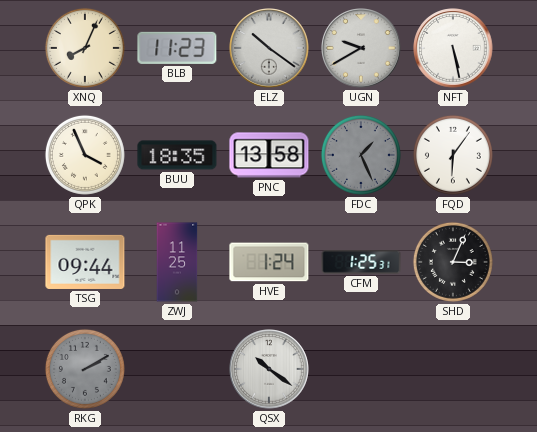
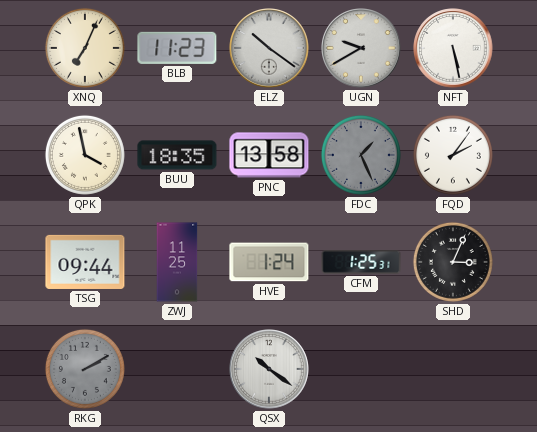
XNQ: 8:04 -> 7:04 (85, 48)
QPK: 3:56 -> 3:58 (85, 155)
FQD: 6:06 -> 2:06 (453, 155)
